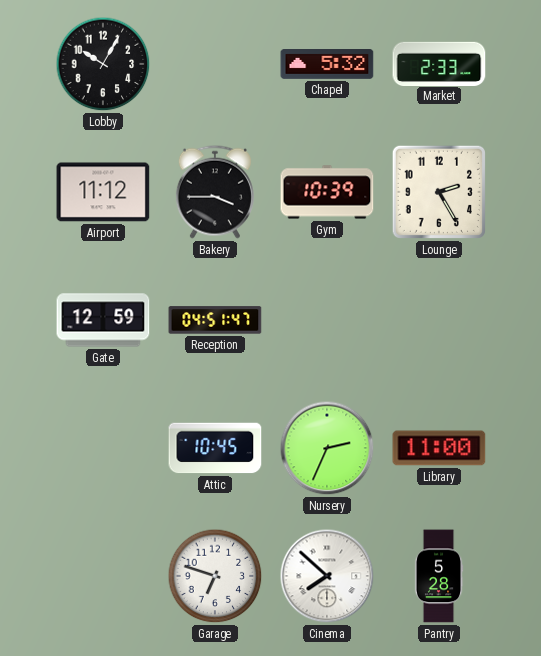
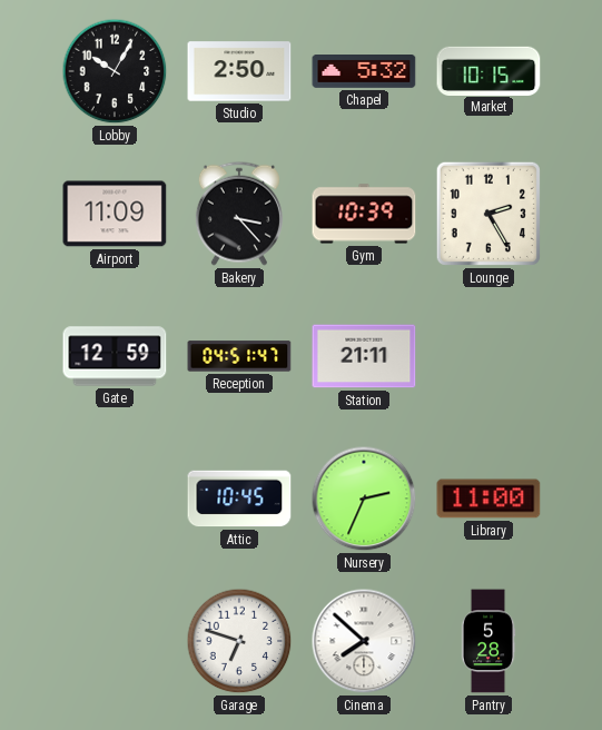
Studio: none -> 2:50 (239, 71)
Market: 2:33 -> 10:15 (488, 70)
Airport: 11:12 -> 11:09 (115, 214)
Bakery: 3:45 -> 3:23 (239, 214)
Station: none -> 21:11 (364, 356)
